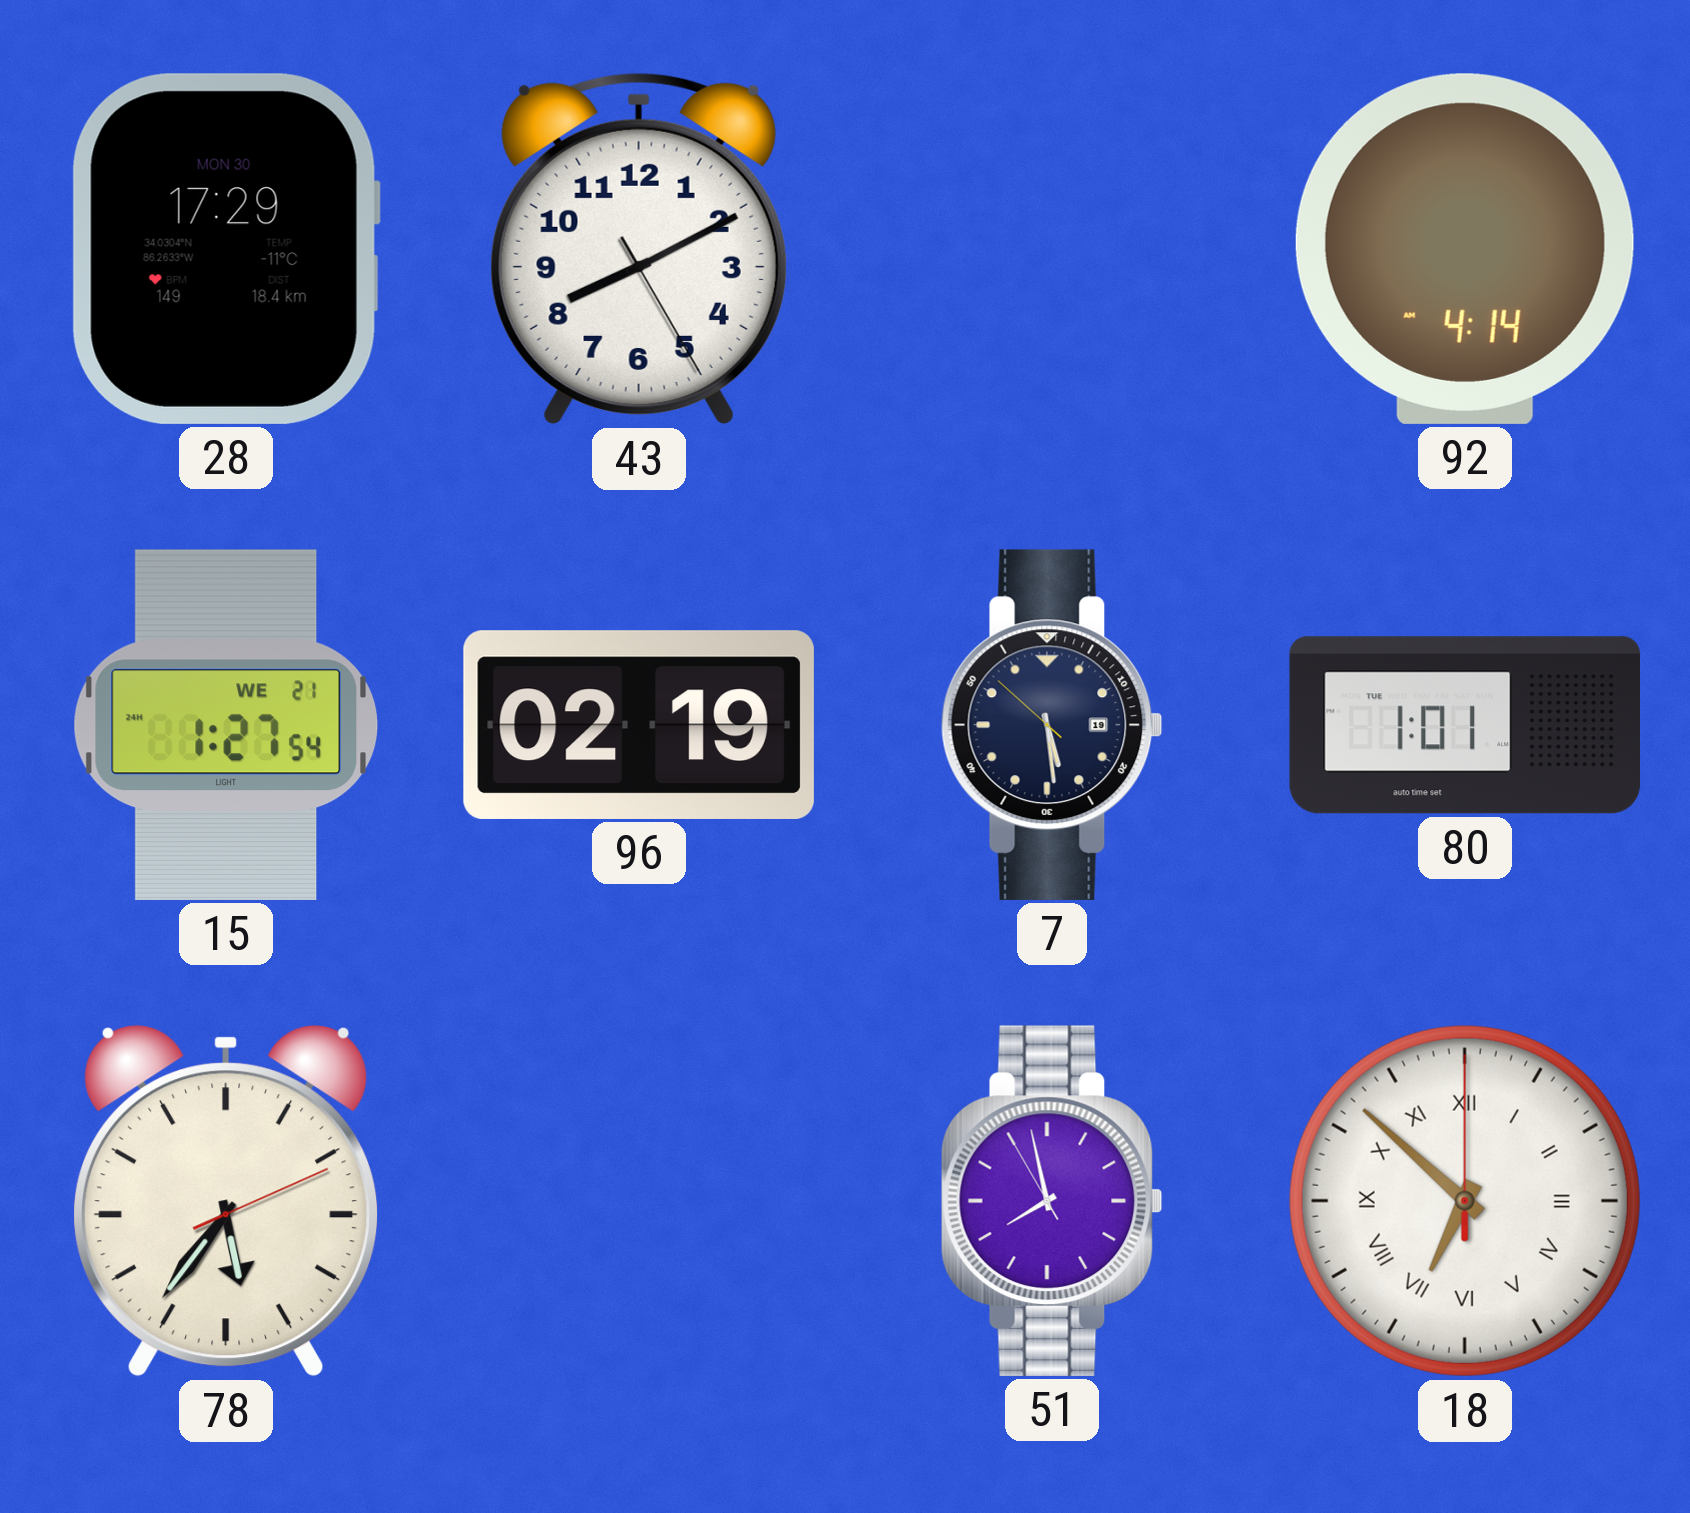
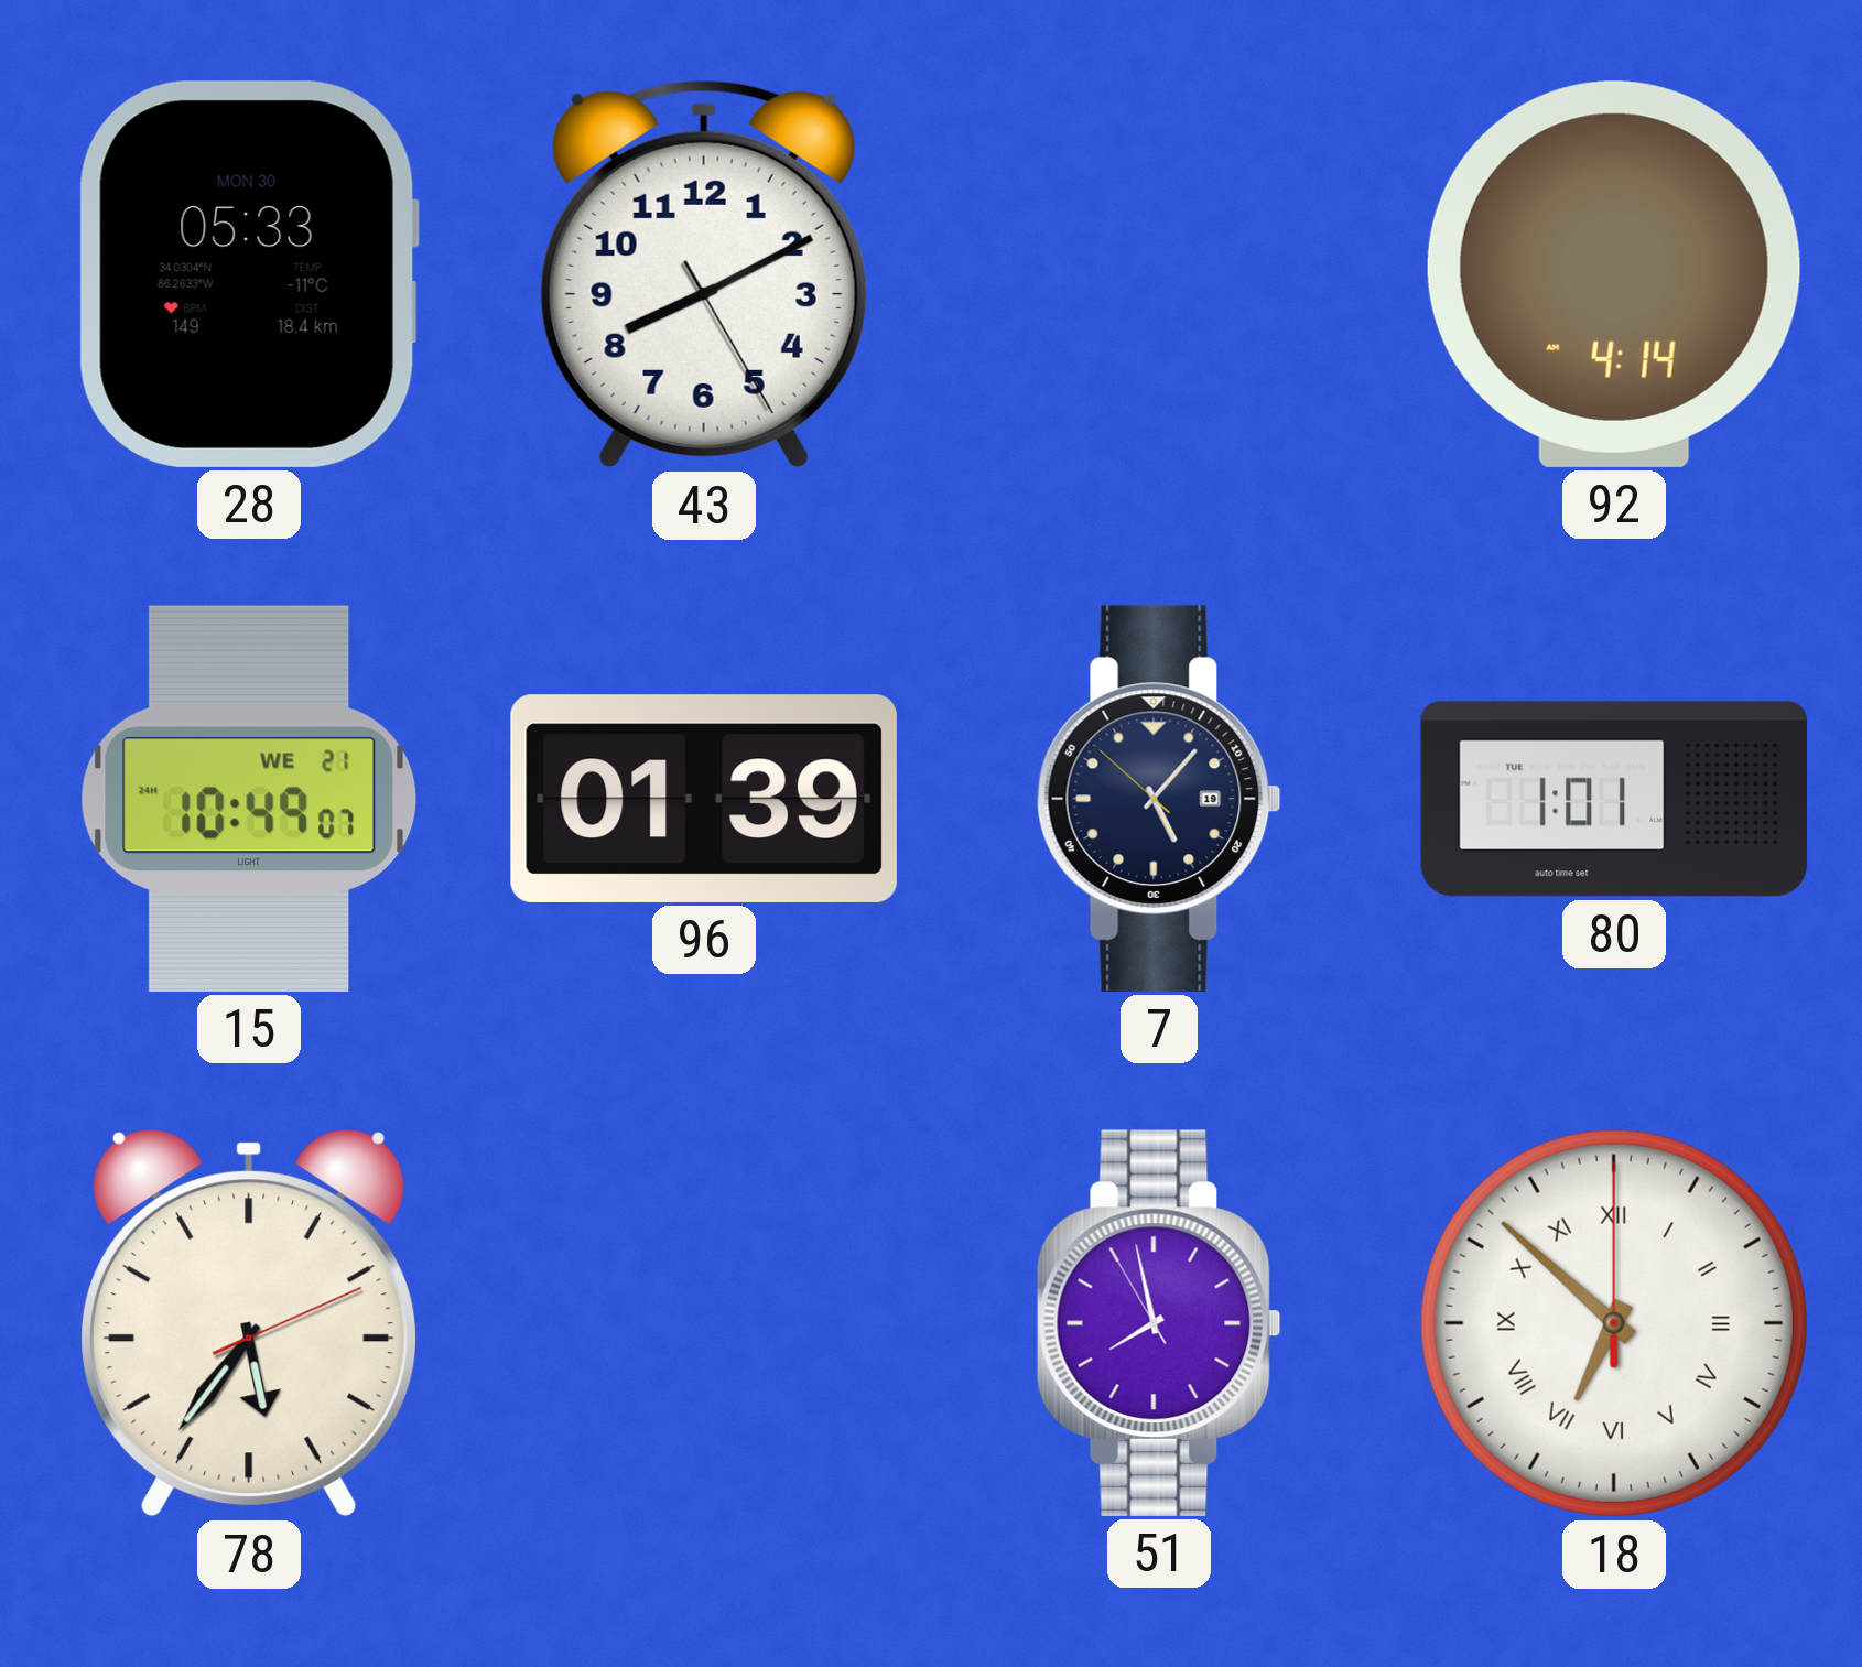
28: 17:29 -> 05:33 (249, 274)
15: 1:27 -> 10:49 (249, 799)
96: 02:19 -> 01:39 (704, 799)
7: 5:28 -> 5:06 (1159, 799)
